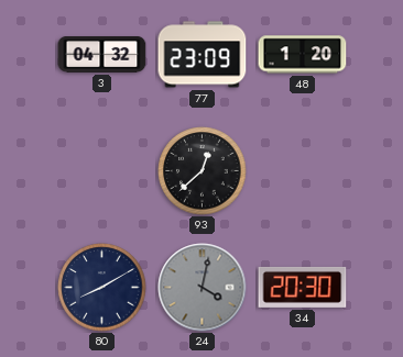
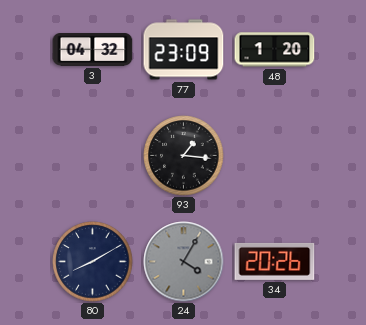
93: 12:38 -> 1:16 (184, 156)
24: 4:02 -> 4:05 (184, 262)
34: 20:30 -> 20:26 (275, 261)
